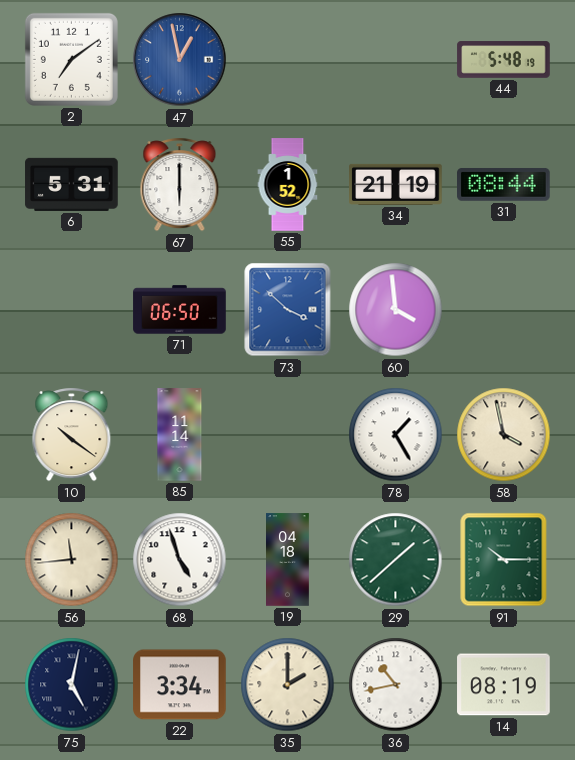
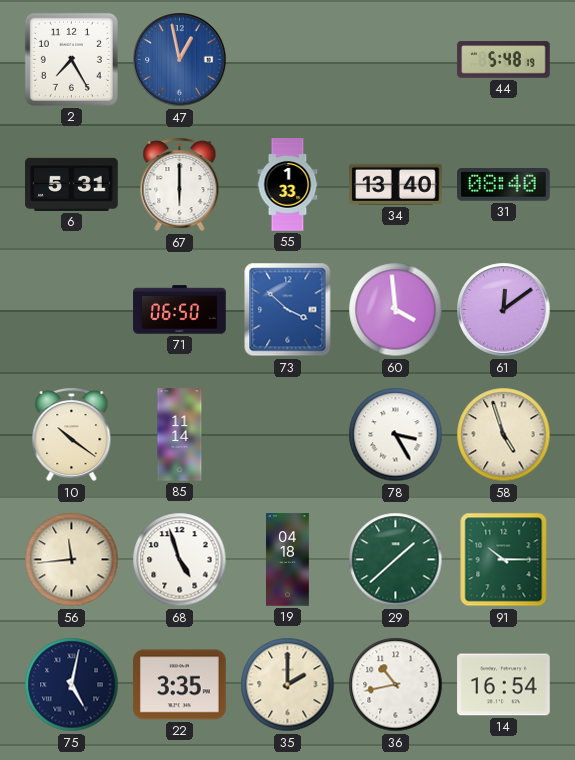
2: 7:09 -> 7:25 (71, 59)
55: 1:52 -> 1:33 (288, 185)
34: 21:19 -> 13:40 (396, 184)
31: 08:44 -> 08:40 (504, 184)
61: none -> 12:09 (504, 310)
78: 1:25 -> 3:25 (396, 435)
58: 3:58 -> 4:57 (504, 435)
22: 3:34 -> 3:35 (180, 685)
14: 08:19 -> 16:54 (504, 685)
